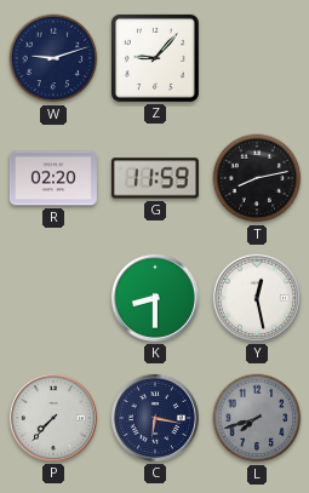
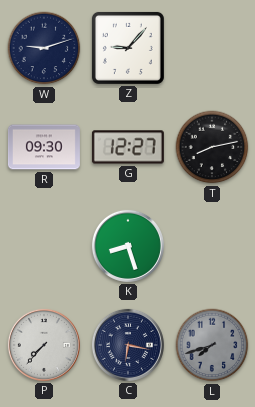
R: 02:20 -> 09:30 (44, 147)
G: 11:59 -> 12:27 (128, 147)
K: 8:30 -> 8:27 (128, 246)
Y: 12:28 -> none (257, 298)
